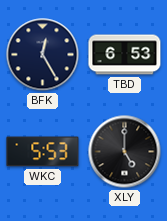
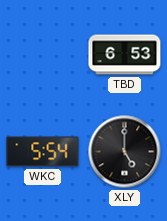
BFK: 12:25 -> none (43, 55)
WKC: 5:53 -> 5:54 (43, 152)
